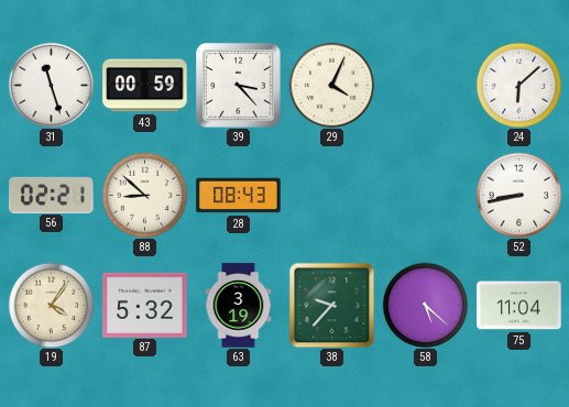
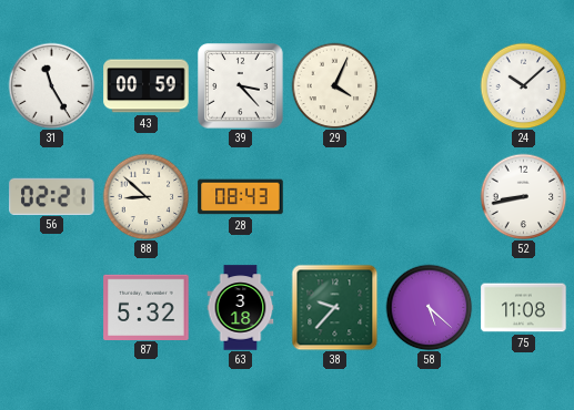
31: 11:27 -> 11:25 (51, 85)
24: 6:08 -> 10:08 (523, 85)
19: 4:06 -> none (51, 305)
63: 3:19 -> 3:18 (241, 308)
75: 11:04 -> 11:08 (524, 308)
